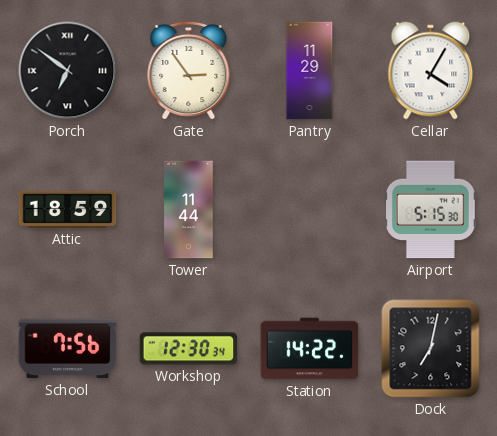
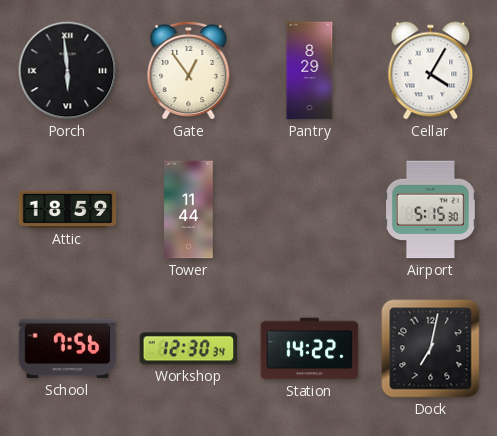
Porch: 6:51 -> 5:59 (68, 71)
Gate: 2:54 -> 12:54 (189, 70)
Pantry: 11:29 -> 8:29 (310, 71)
